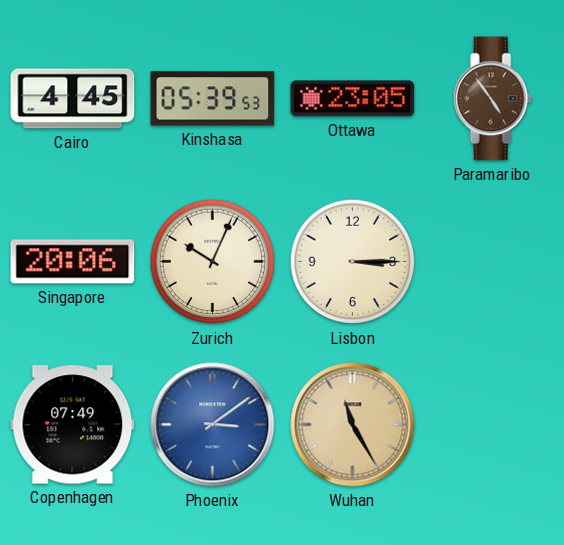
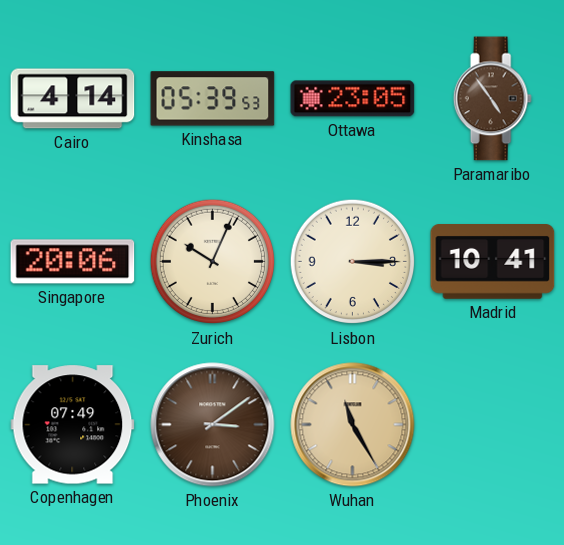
Cairo: 4:45 -> 4:14 (73, 99)
Madrid: none -> 10:41 (493, 262)
Phoenix dial: blue -> brown (213, 425)
